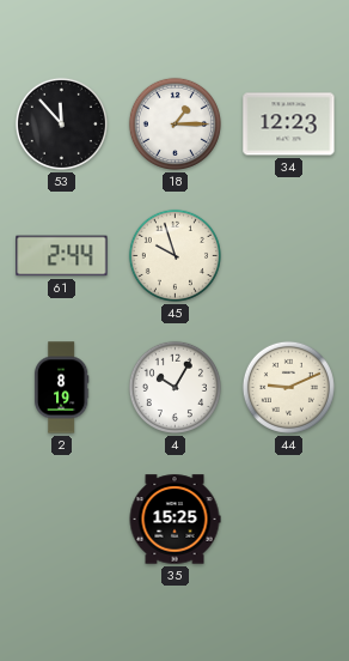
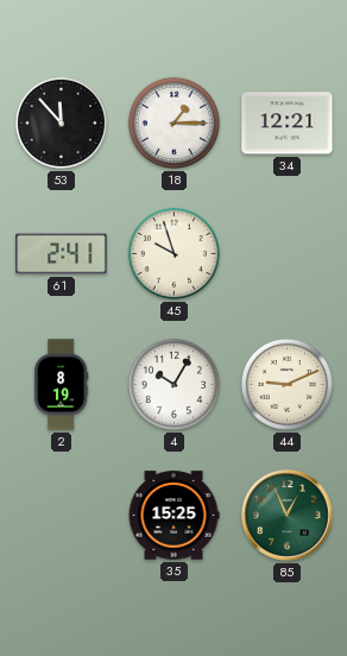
34: 12:23 -> 12:21 (288, 124)
61: 2:44 -> 2:41 (62, 254)
85: none -> 12:56 (288, 516)
